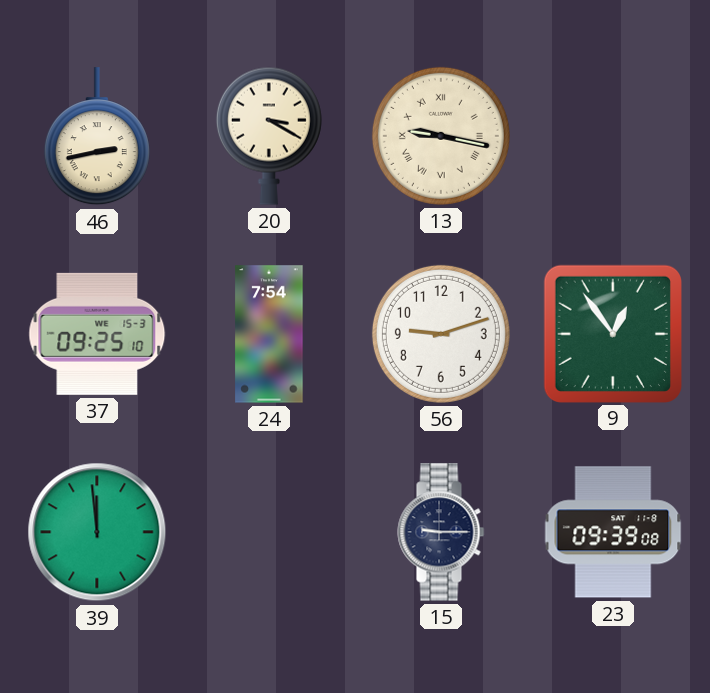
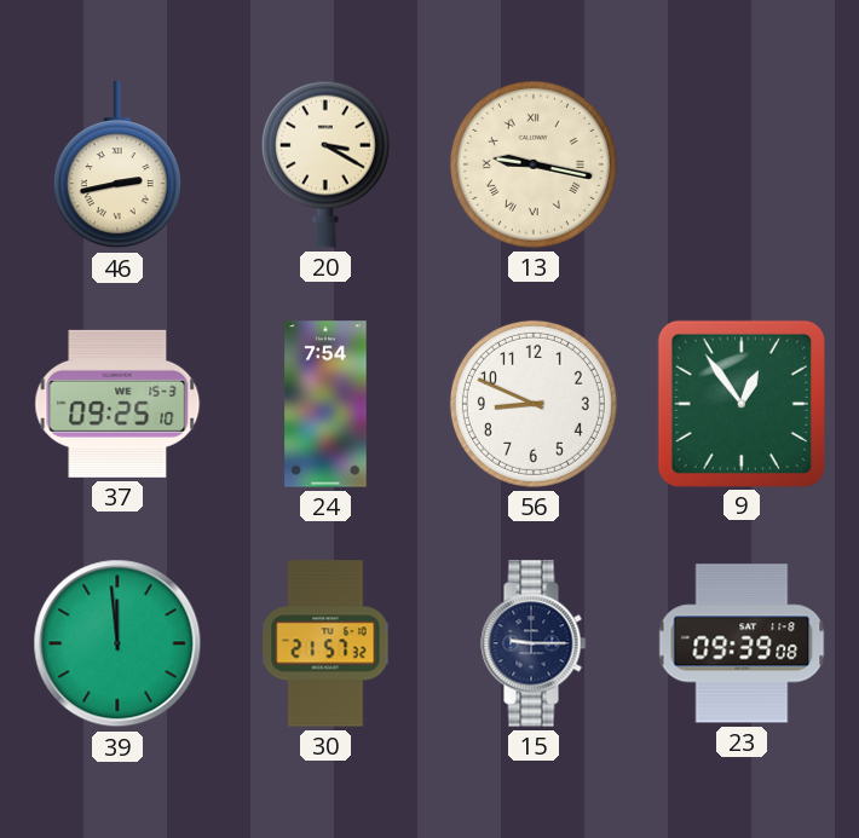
56: 9:12 -> 8:49 (534, 404)
30: none -> 21:57 (325, 643)
